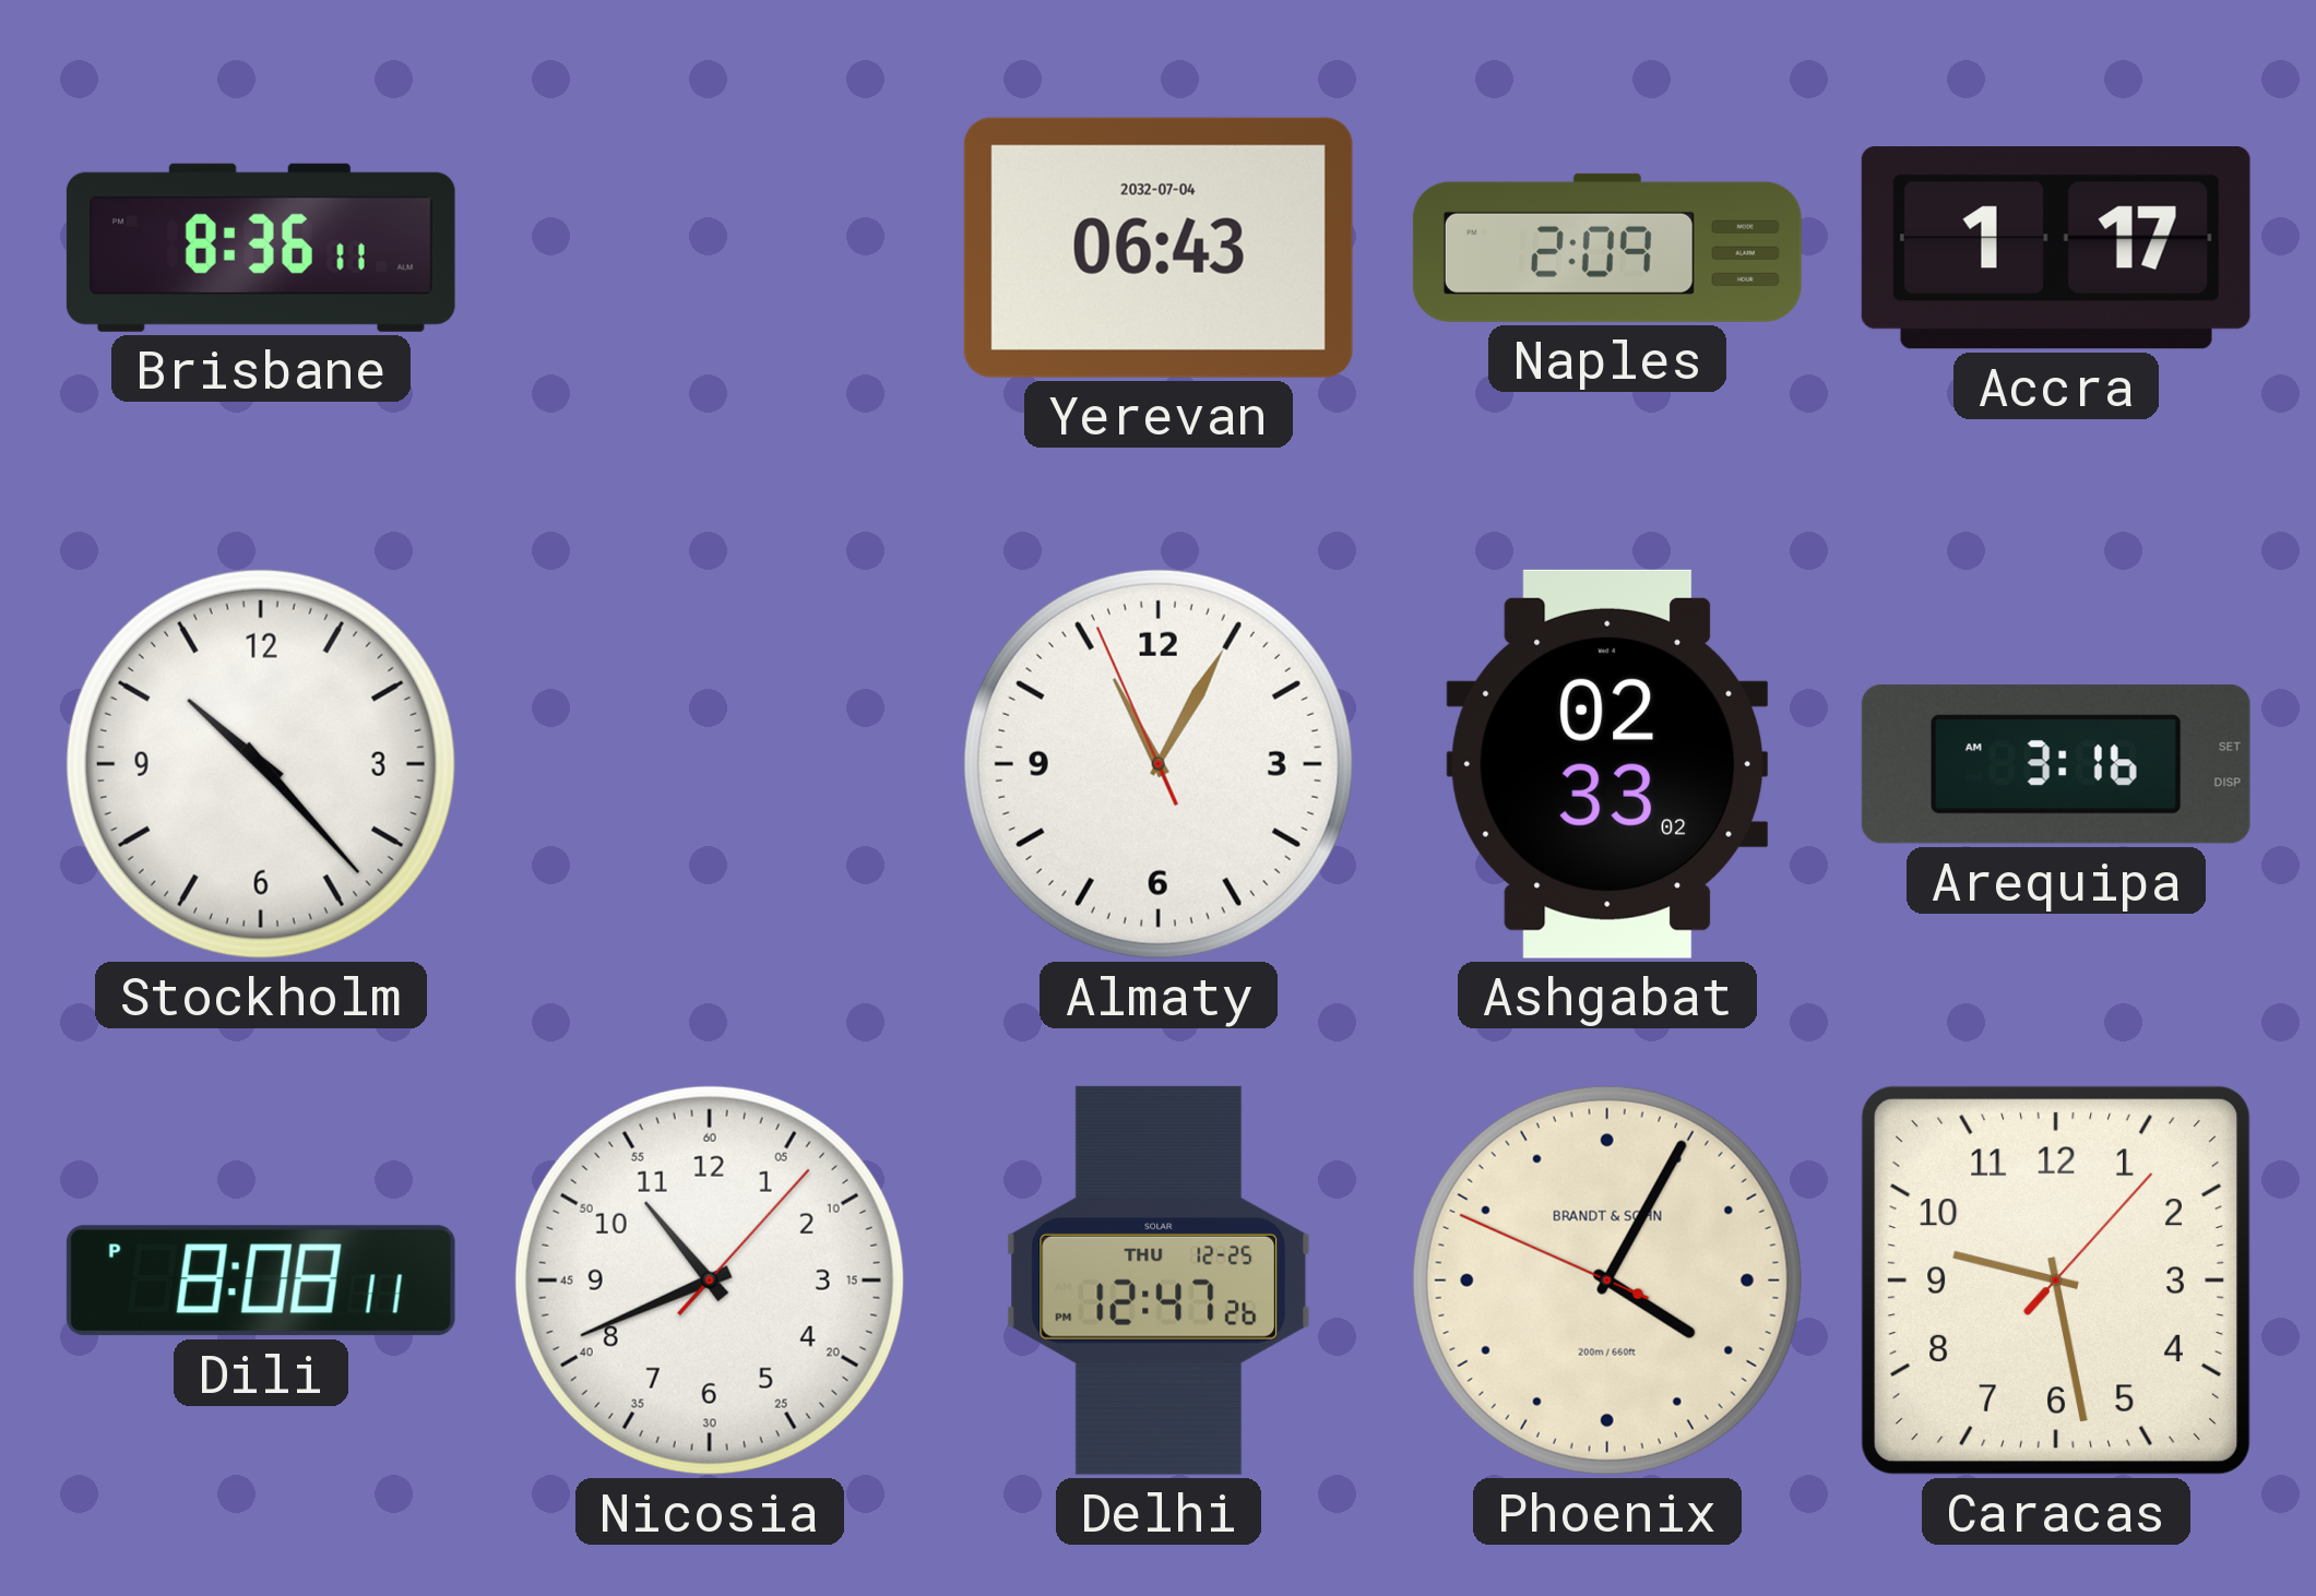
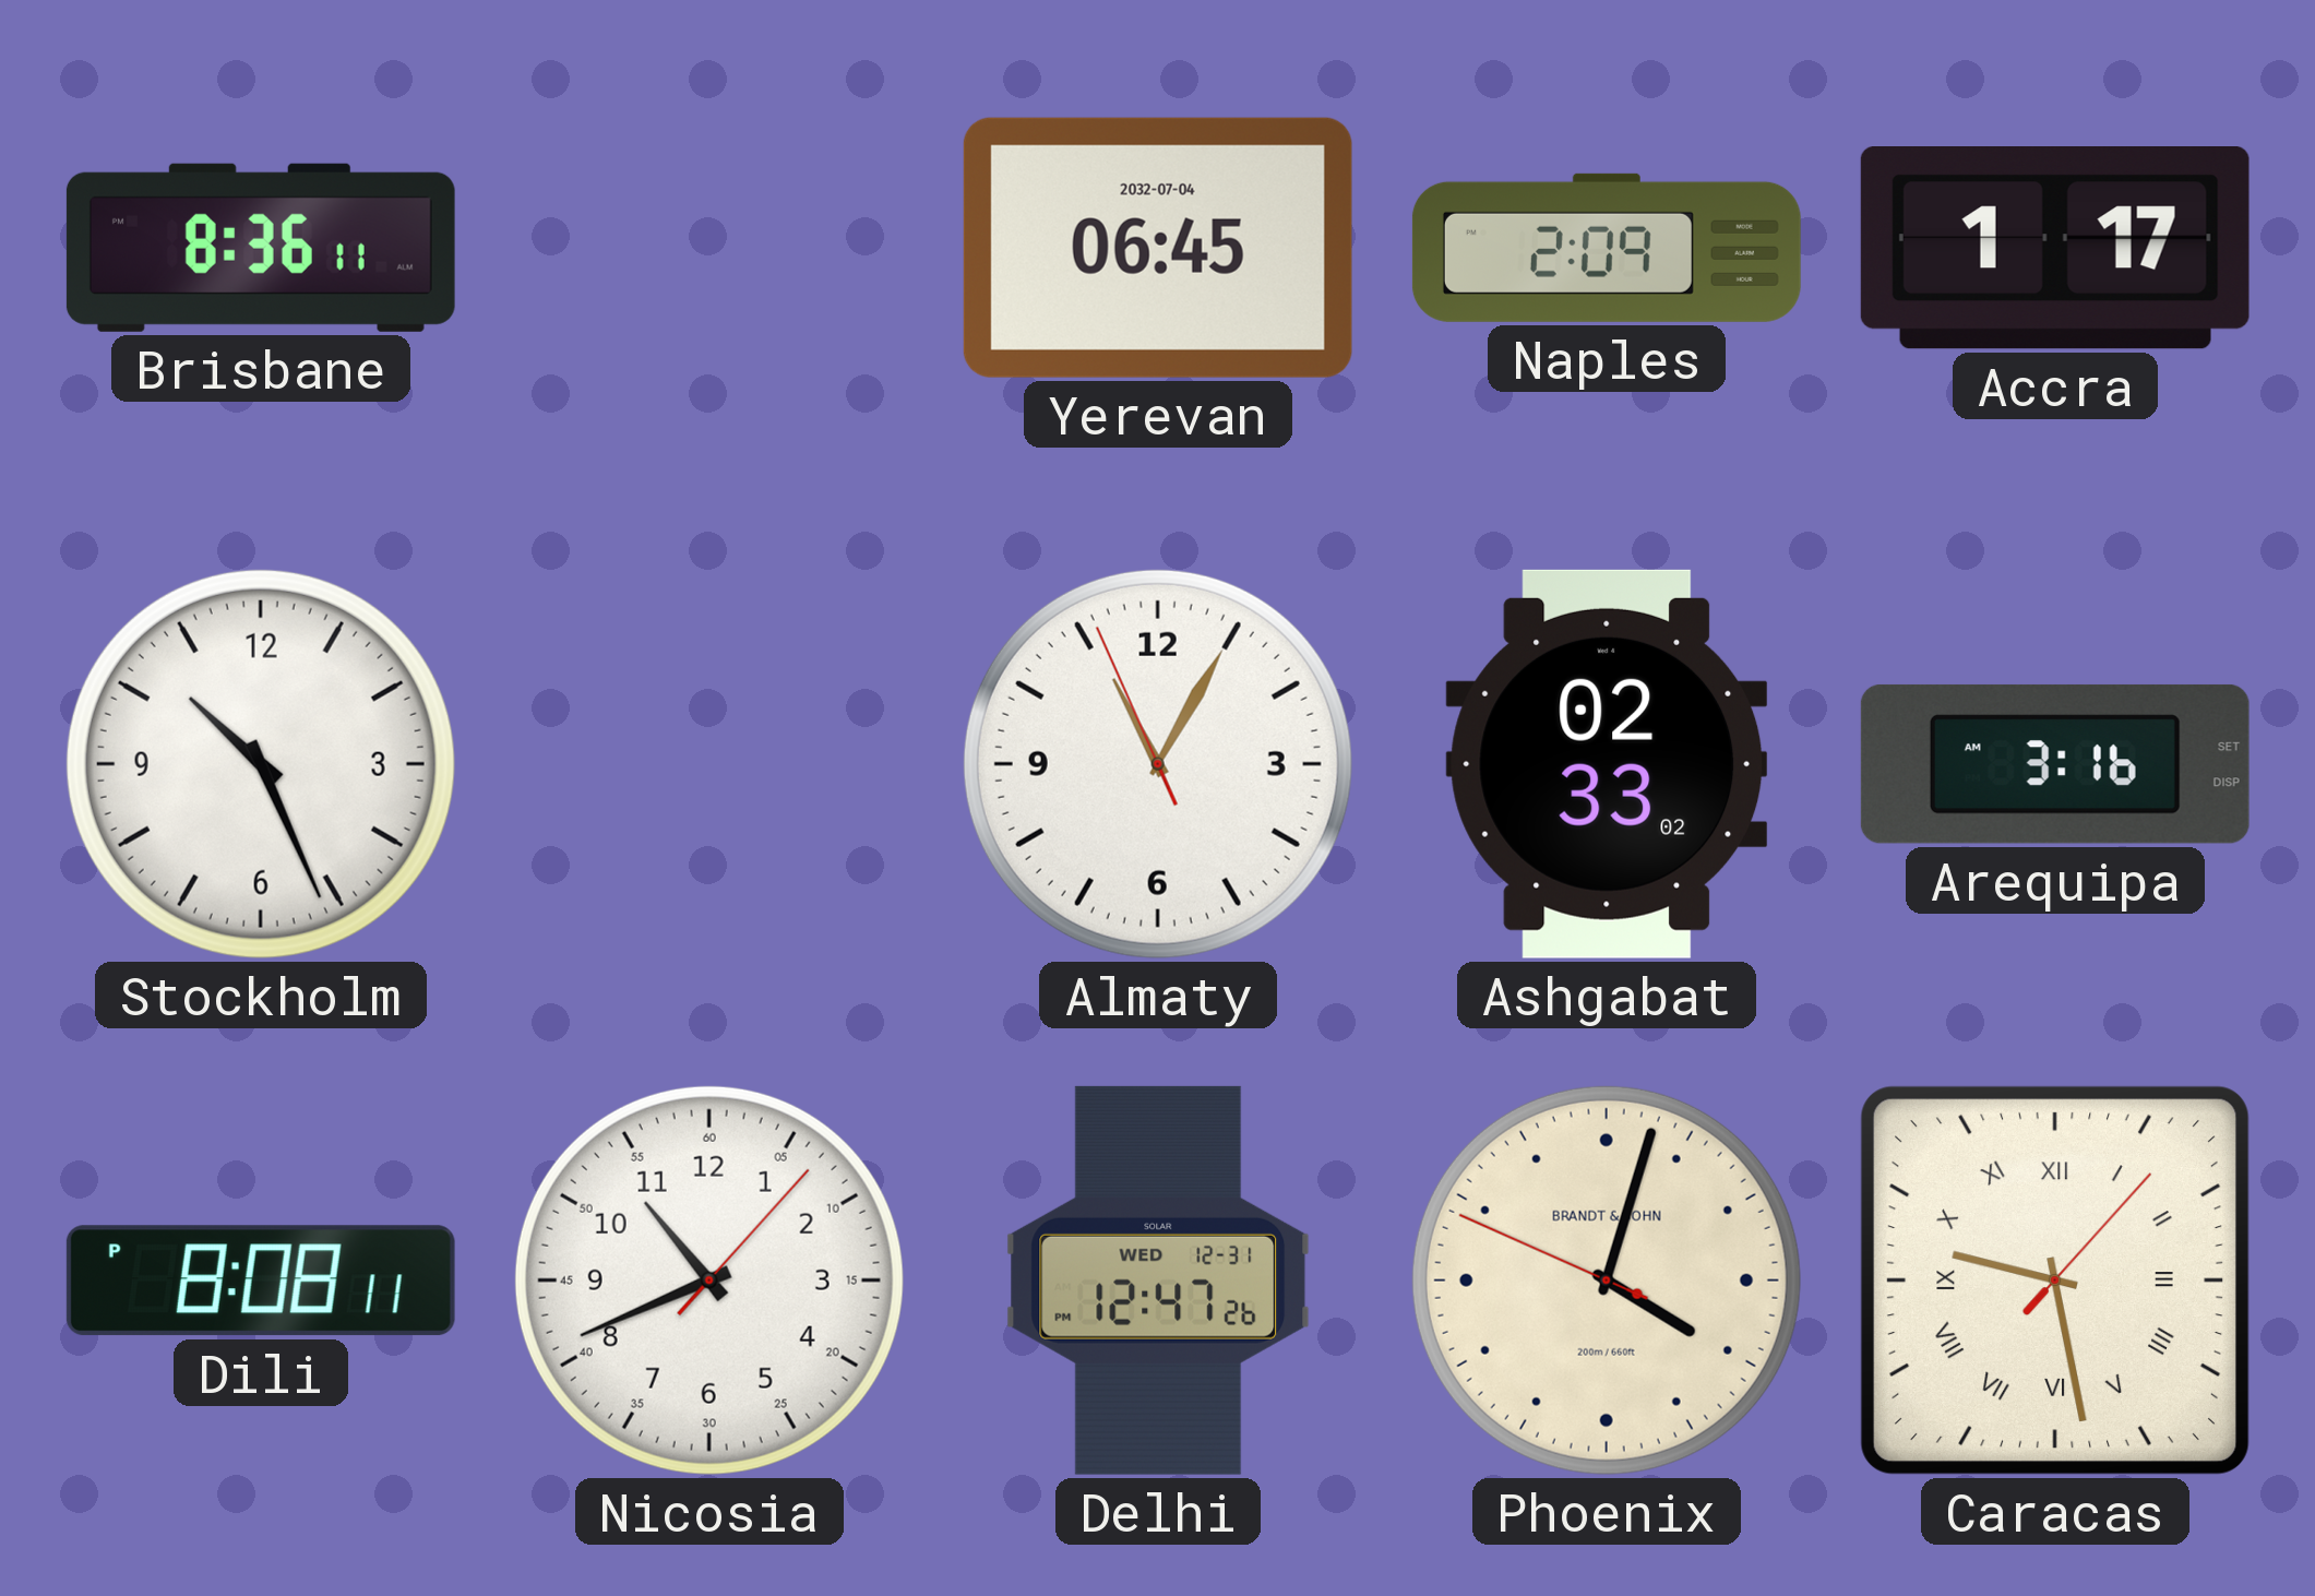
Yerevan: 06:43 -> 06:45 (1158, 248)
Stockholm: 10:23 -> 10:26 (261, 764)
Delhi date: THU 12-25 -> WED 12-31 (1158, 1281)
Phoenix: 4:04 -> 4:02 (1607, 1281)
Caracas numerals: Arabic -> Roman (2055, 1281)
